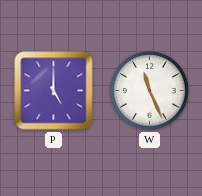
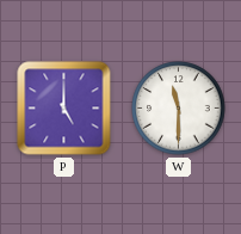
W: 11:26 -> 11:30 (179, 109)
